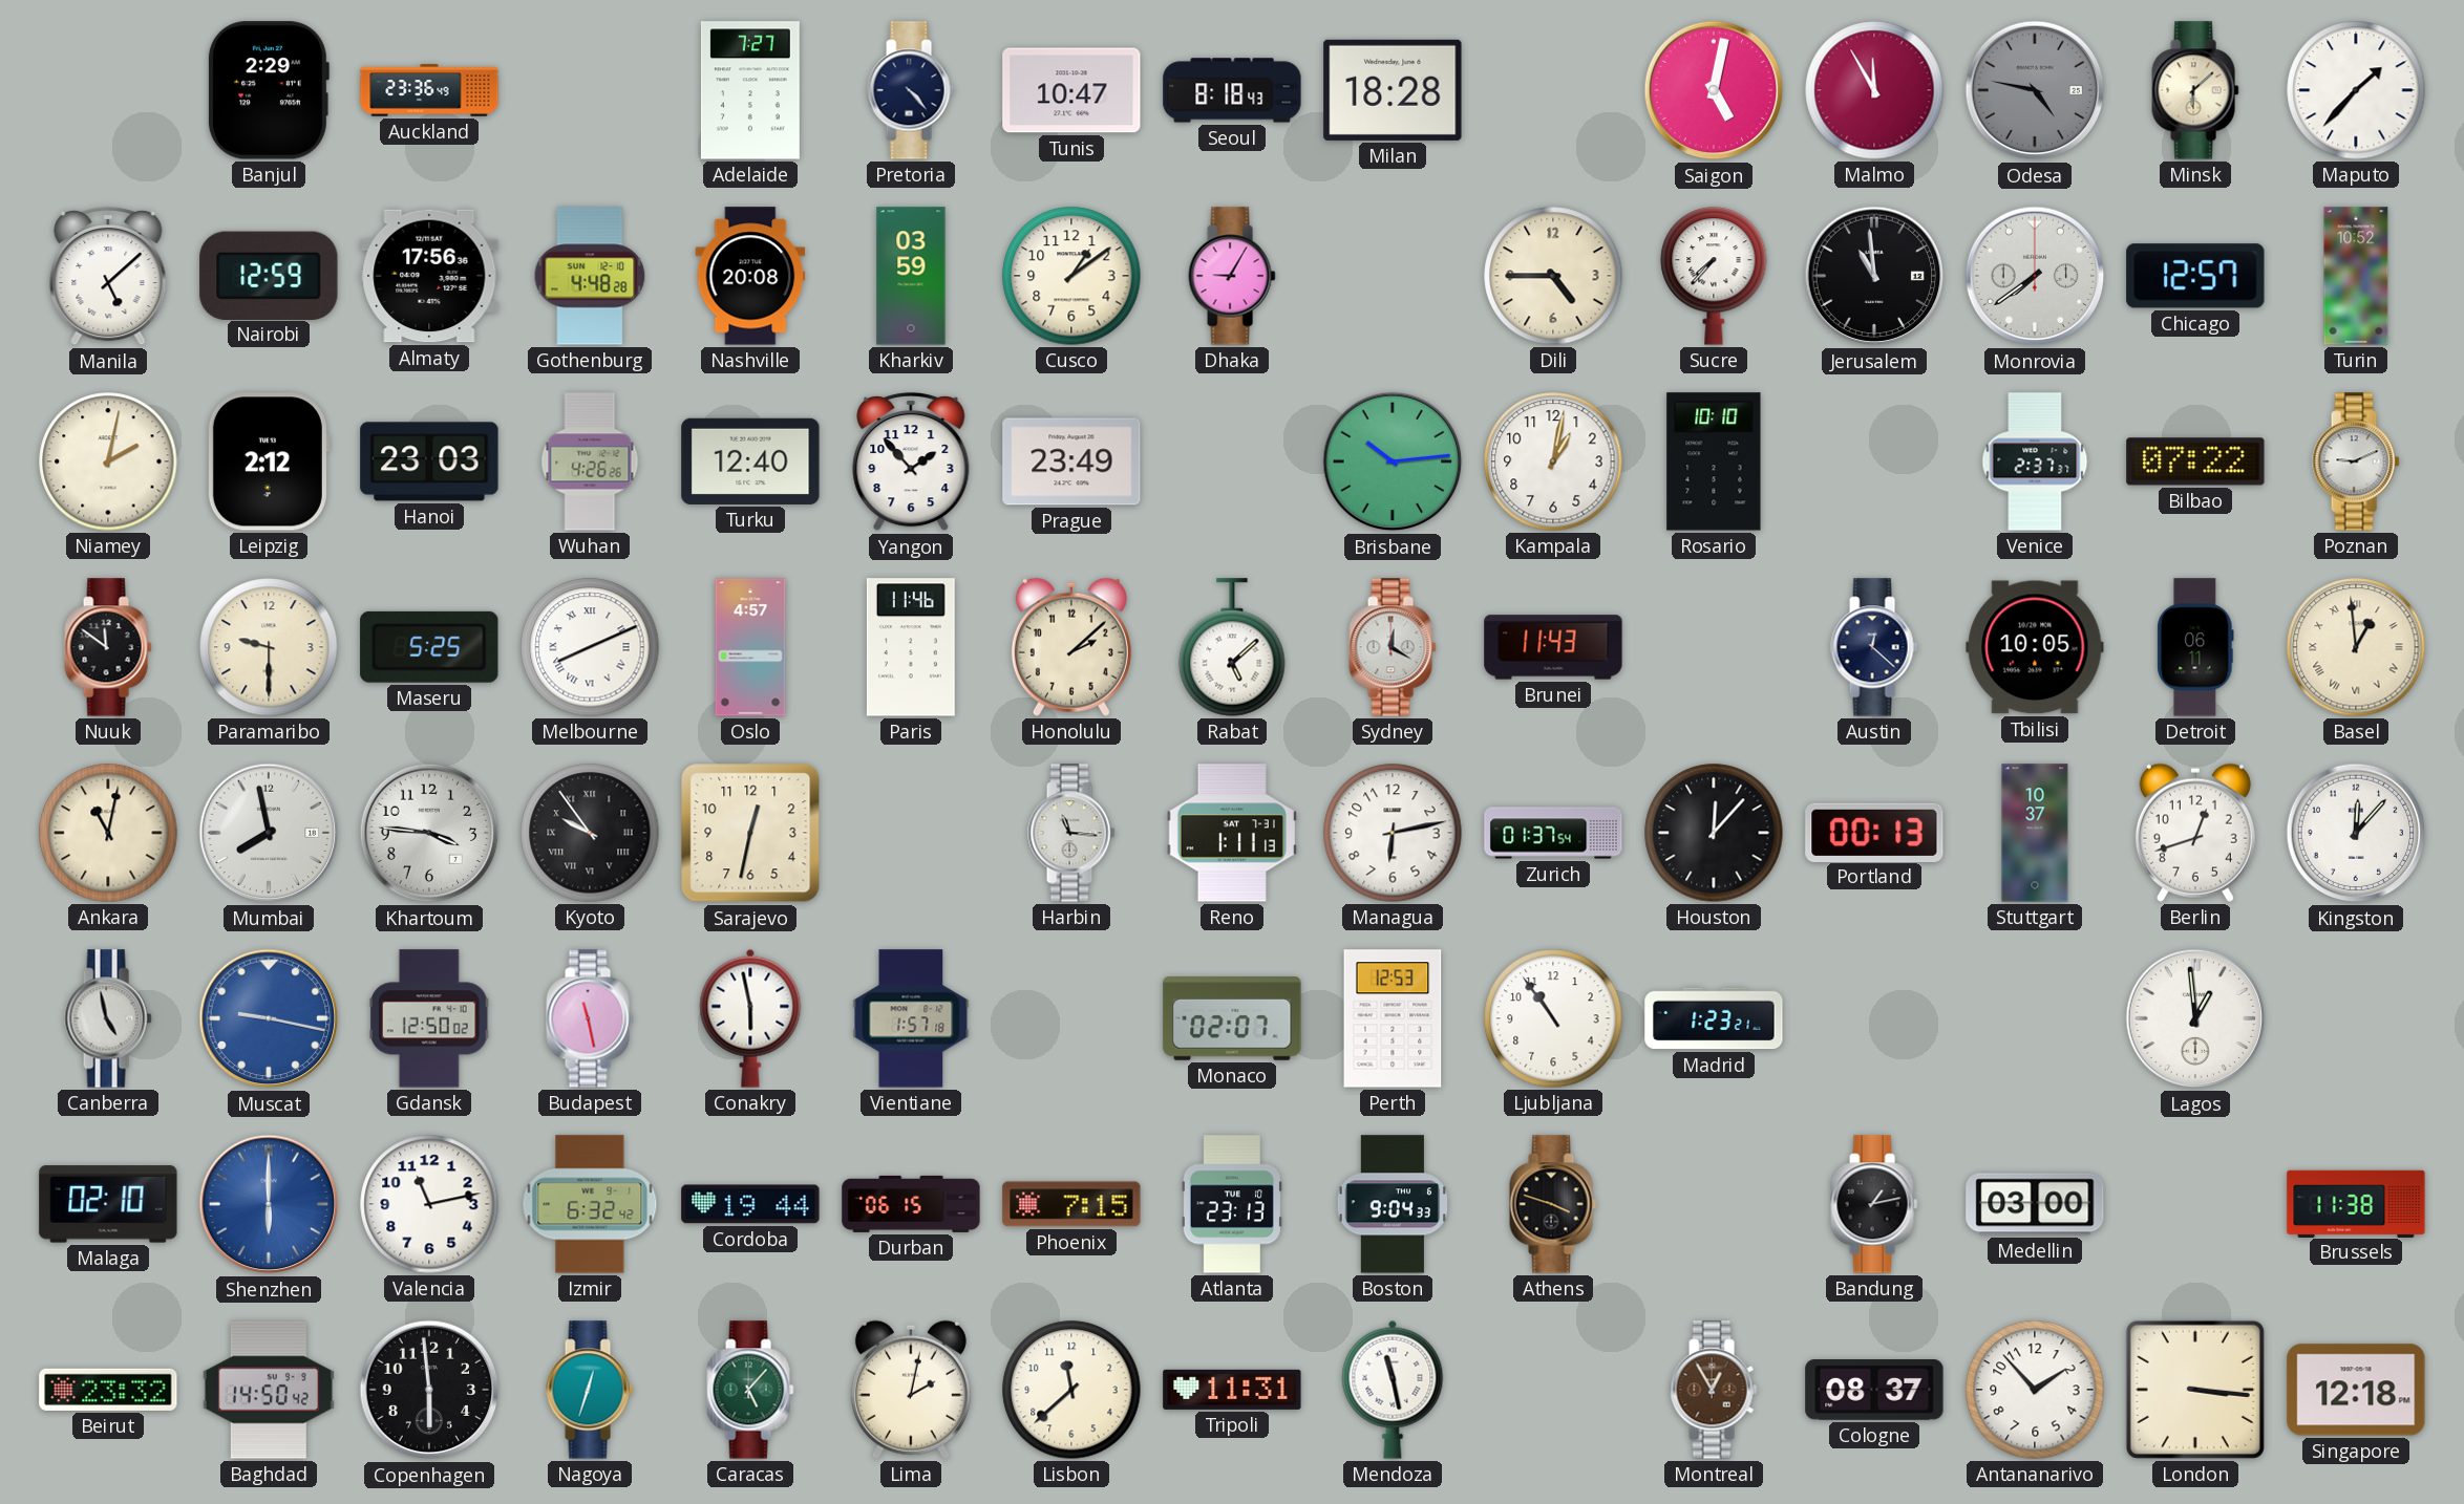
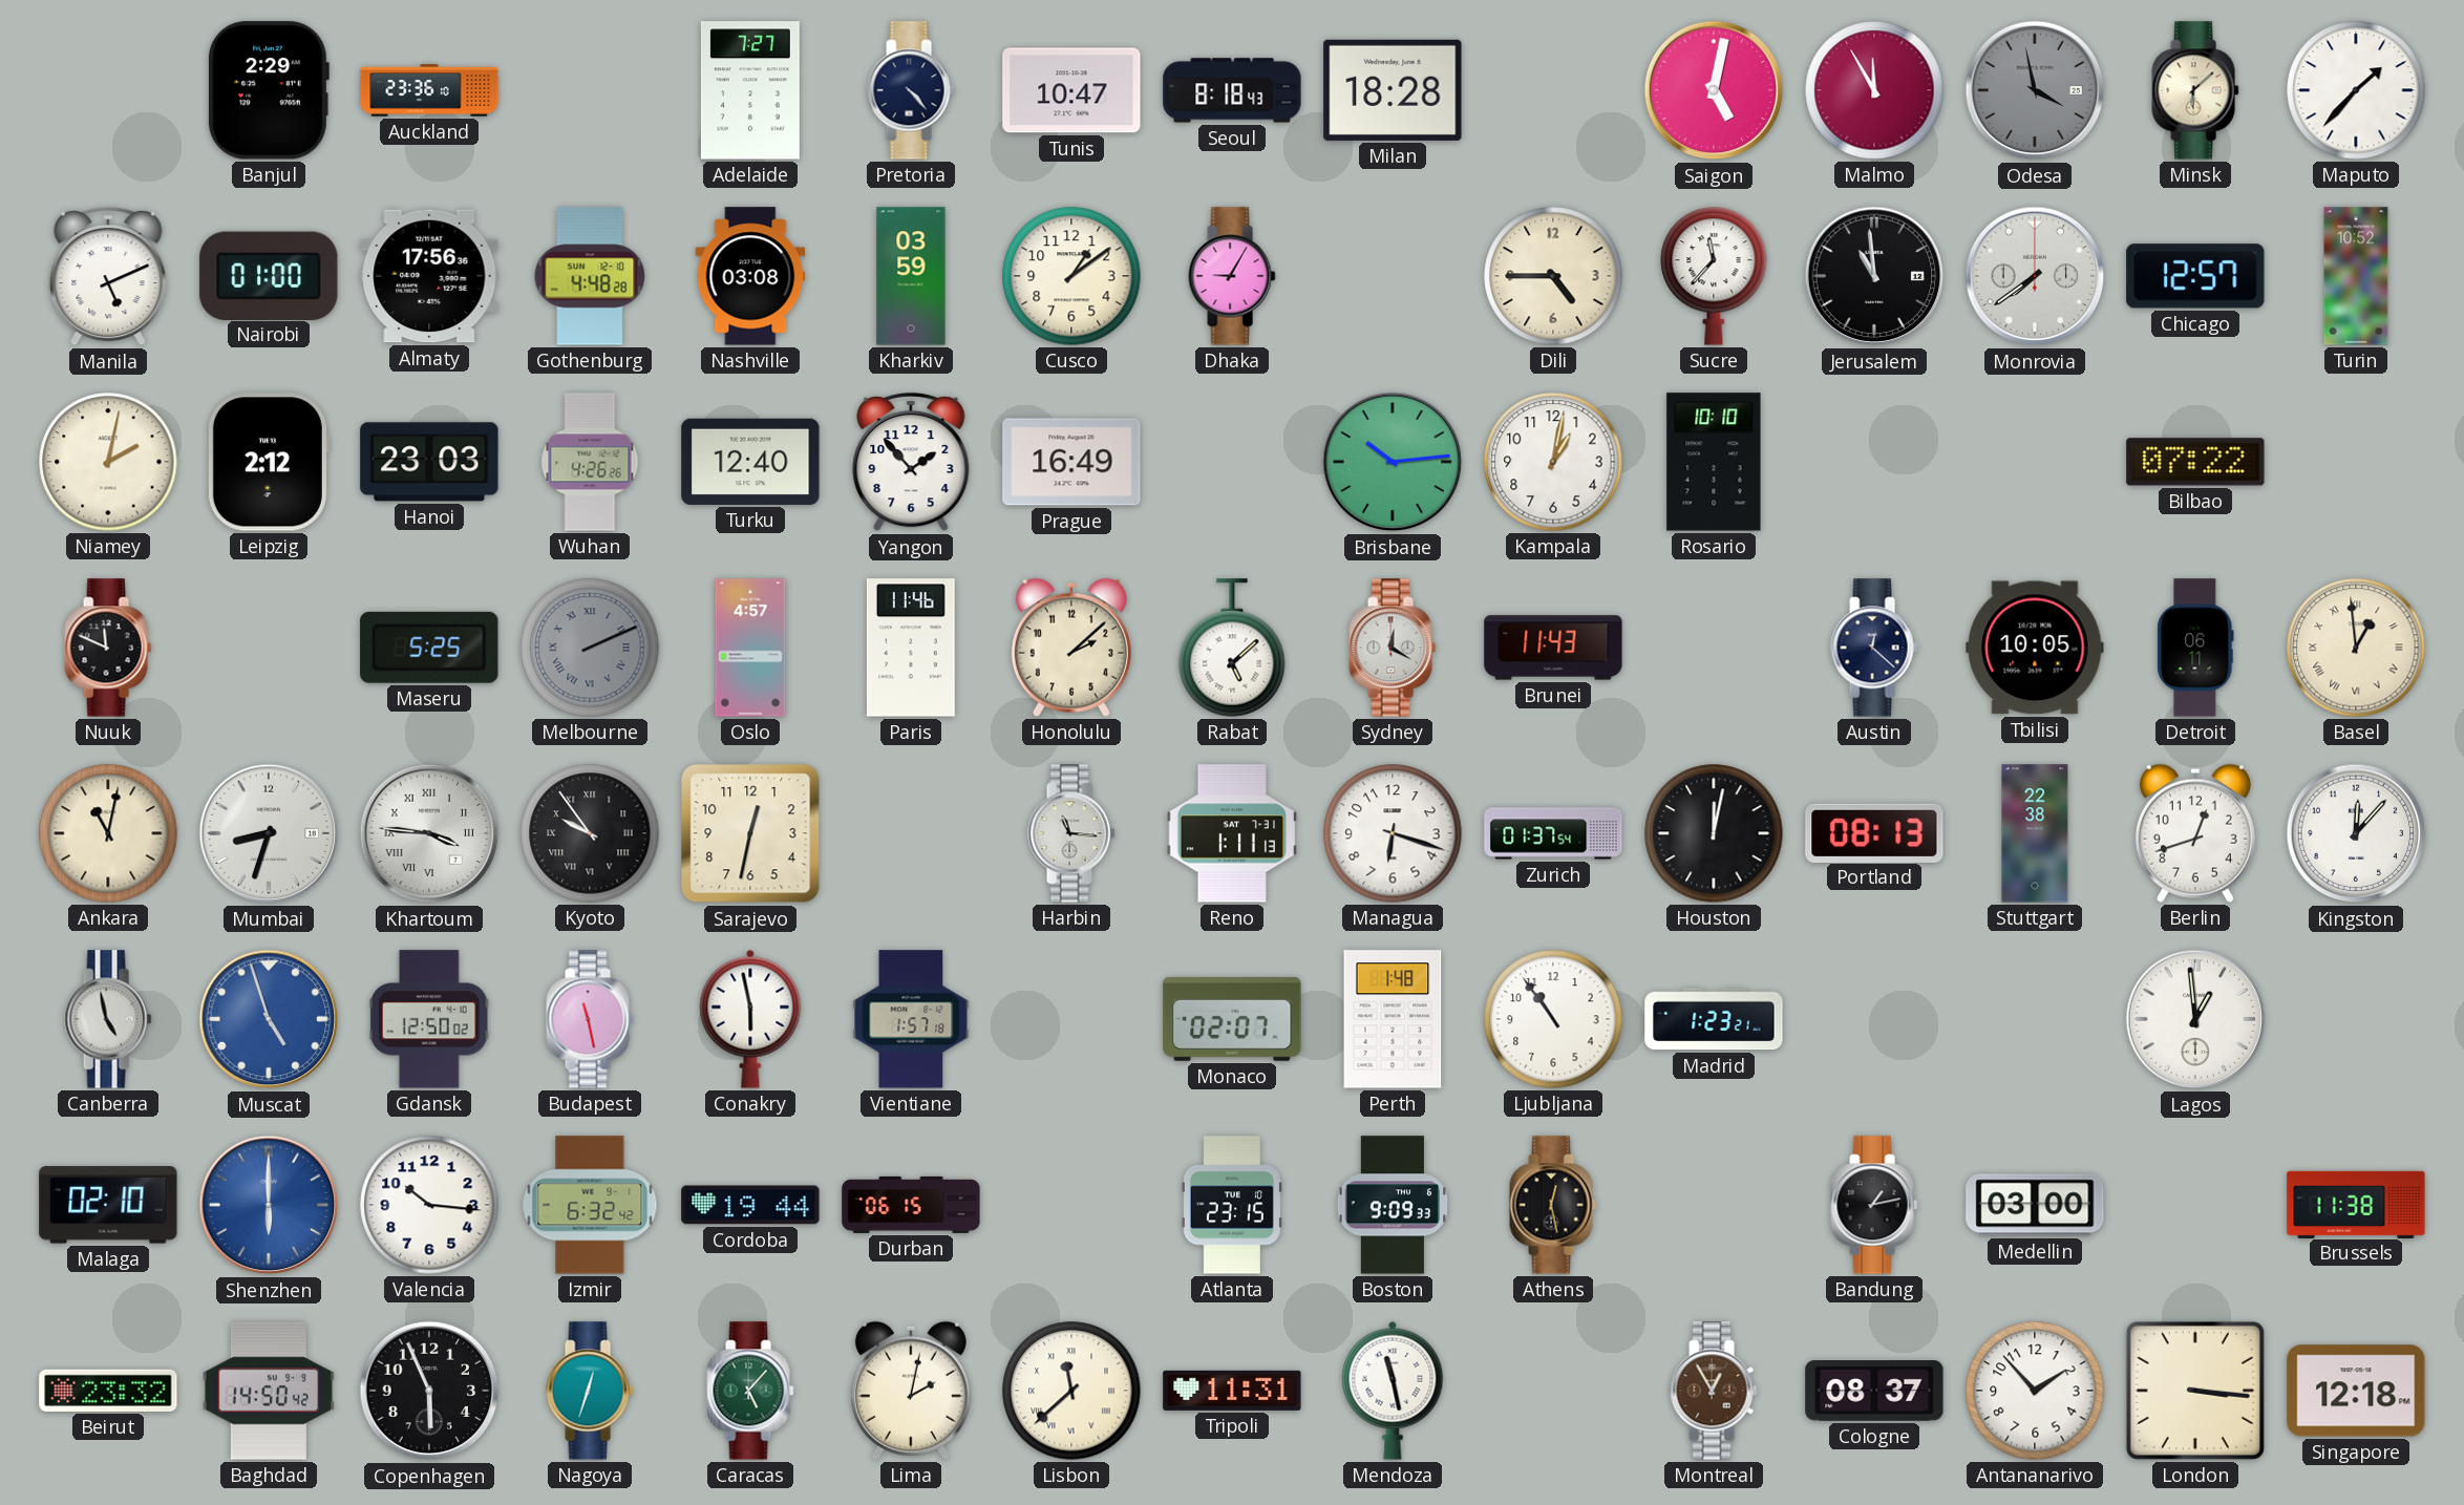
Auckland: 23:36:49 -> 23:36:10 (429, 90)
Odesa: 4:47 -> 3:58 (2035, 90)
Manila: 5:08 -> 5:11 (108, 276)
Nairobi: 12:59 -> 01:00 (269, 275)
Nashville: 20:08 -> 03:08 (750, 276)
Sucre: 7:37 -> 11:37 (1714, 276)
Prague: 23:49 -> 16:49 (1071, 462)
Venice: 2:37 -> none (2035, 461)
Poznan: 9:11 -> none (2356, 461)
Nuuk: 11:51 -> 11:49 (108, 648)
Paramaribo: 9:30 -> none (269, 647)
Melbourne: 8:11 -> 2:11 (590, 648)
Melbourne dial: white -> grey (590, 648)
Mumbai: 7:58 -> 8:33 (269, 833)
Khartoum numerals: Arabic -> Roman (429, 833)
Managua: 6:13 -> 6:18 (1393, 833)
Houston: 12:07 -> 12:02 (1714, 833)
Portland: 00:13 -> 08:13 (1874, 832)
Stuttgart: 10:37 -> 22:38 (2035, 833)
Muscat: 9:17 -> 4:57 (269, 1019)
Perth: 12:53 -> 1:48 (1393, 1019)
Valencia: 11:13 -> 10:16 (429, 1205)
Phoenix: 7:15 -> none (1071, 1204)
Atlanta: 23:13 -> 23:15 (1232, 1205)
Boston: 9:04 -> 9:09 (1392, 1205)
Athens: 3:48 -> 12:28 (1553, 1205)
Copenhagen: 5:59 -> 5:56 (429, 1391)
Lisbon numerals: Arabic -> Roman (1071, 1391)
